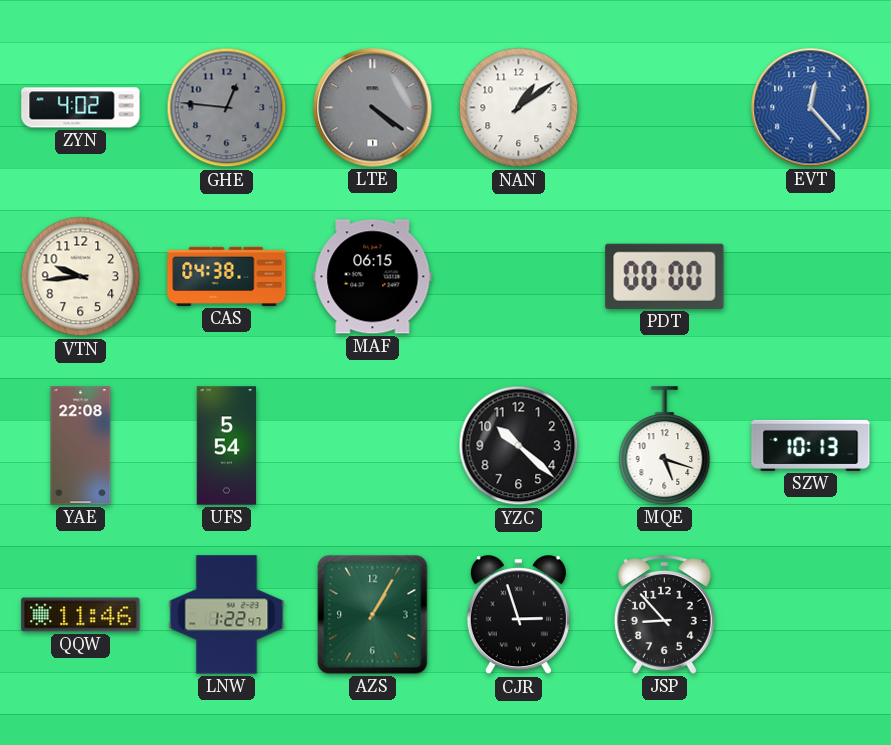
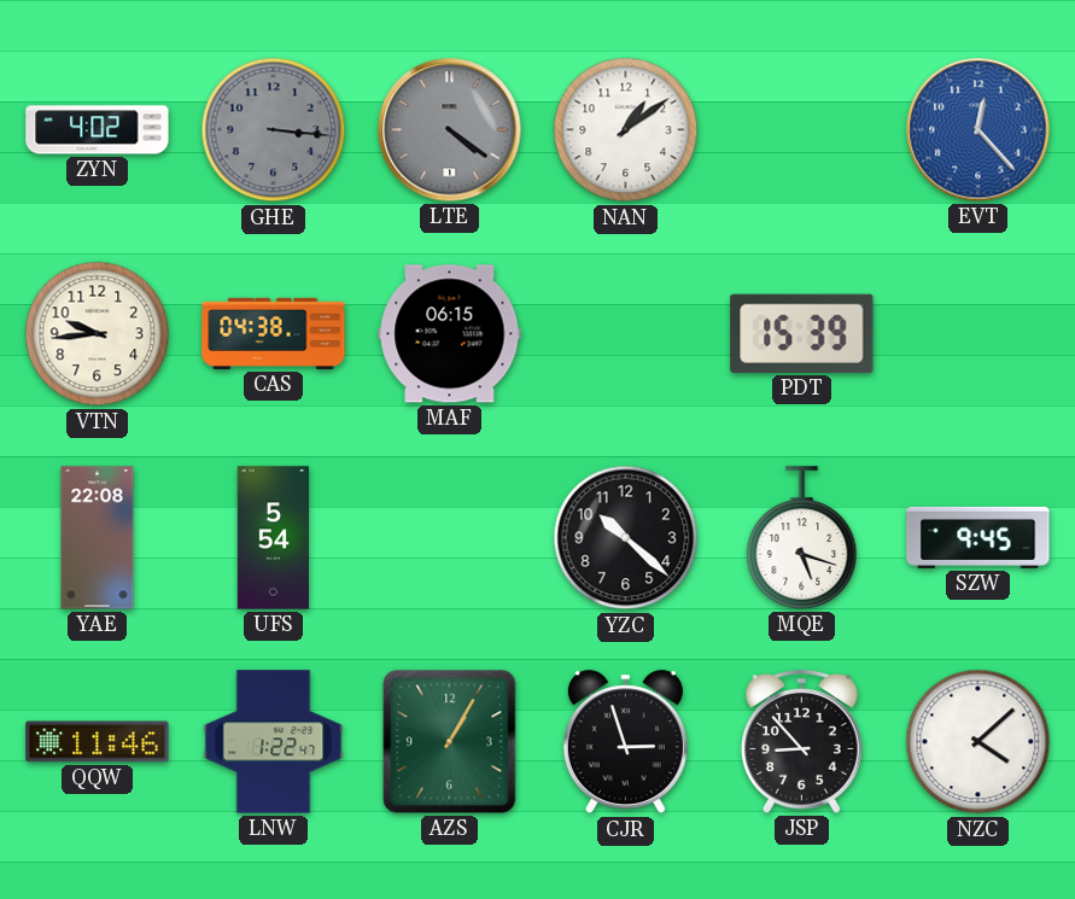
GHE: 12:46 -> 3:16 (274, 130)
PDT: 00:00 -> 15:39 (802, 333)
SZW: 10:13 -> 9:45 (978, 537)
NZC: none -> 4:08 (978, 742)
